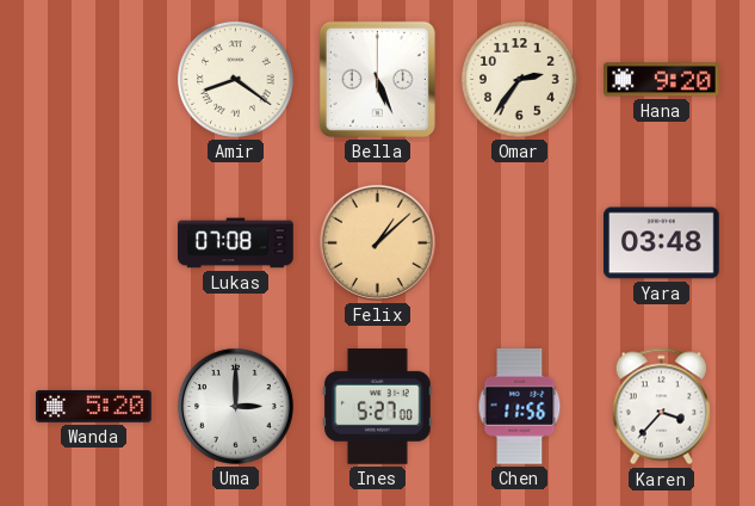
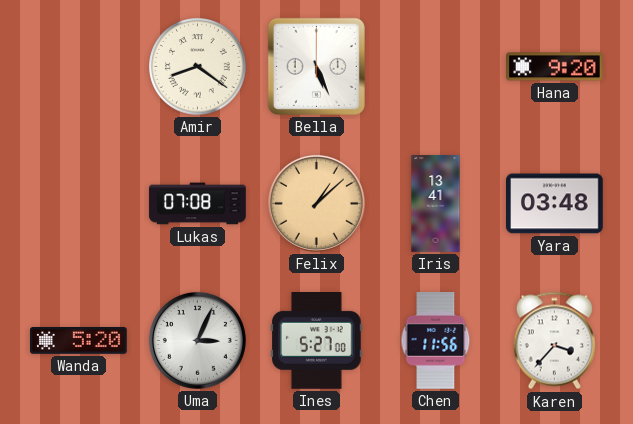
Omar: 2:36 -> none (520, 80)
Iris: none -> 13:41 (436, 204)
Uma: 3:00 -> 3:04 (197, 340)
